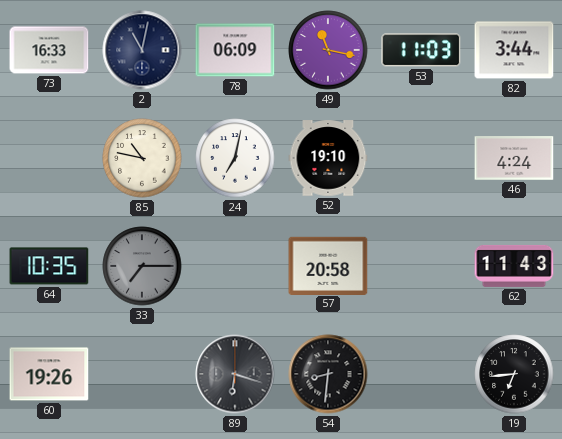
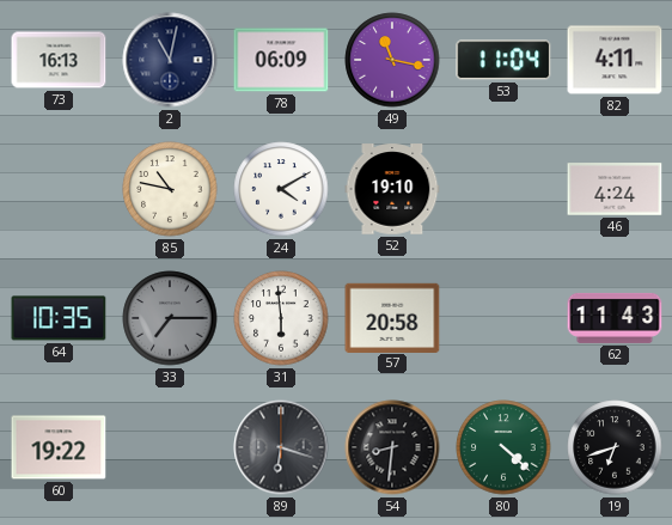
73: 16:33 -> 16:13 (59, 60)
53: 11:03 -> 11:04 (503, 60)
82: 3:44 -> 4:11 (615, 60)
24: 7:02 -> 4:10 (281, 189)
31: none -> 5:59 (281, 318)
60: 19:26 -> 19:22 (59, 447)
80: none -> 4:22 (503, 447)
19: 6:44 -> 6:42 (615, 447)
